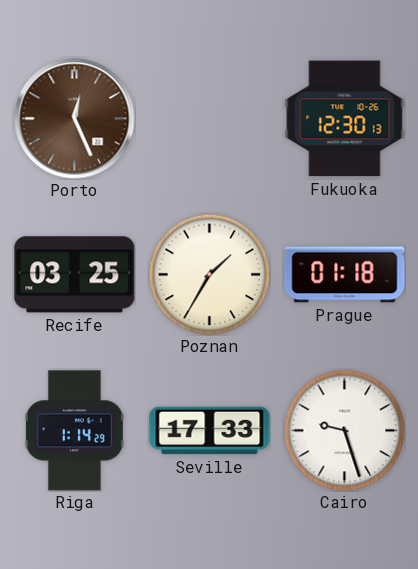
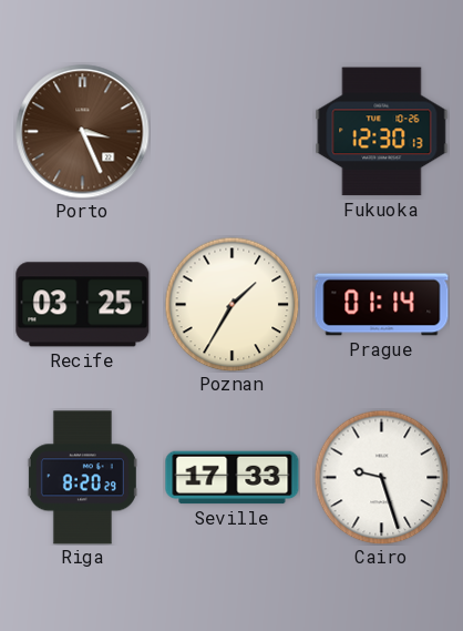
Porto: 12:26 -> 3:26 (83, 132)
Prague: 01:18 -> 01:14 (382, 305)
Riga: 1:14 -> 8:20 (82, 478)
